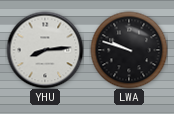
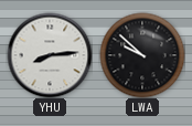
LWA: 9:48 -> 9:52 (142, 55)
